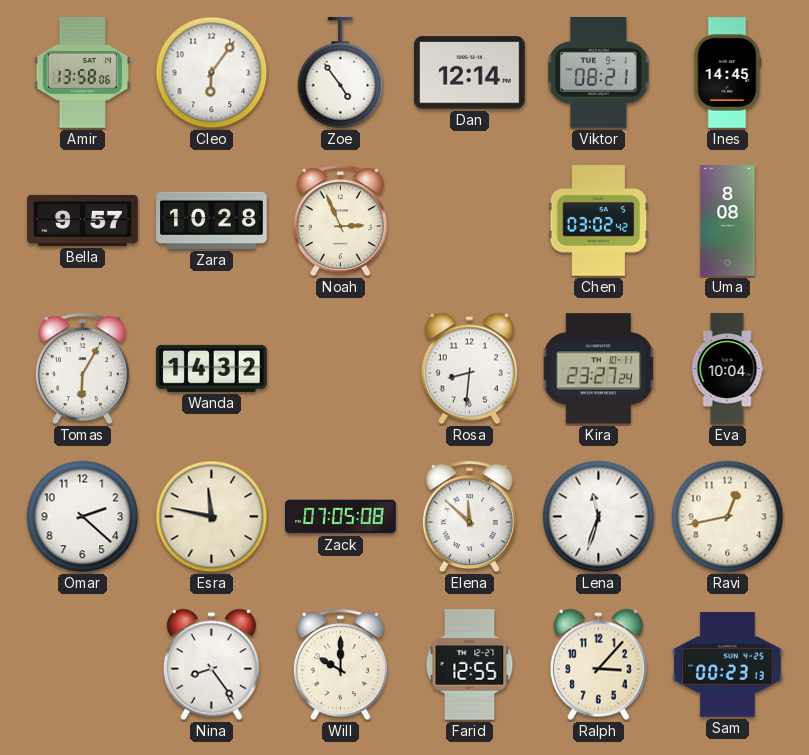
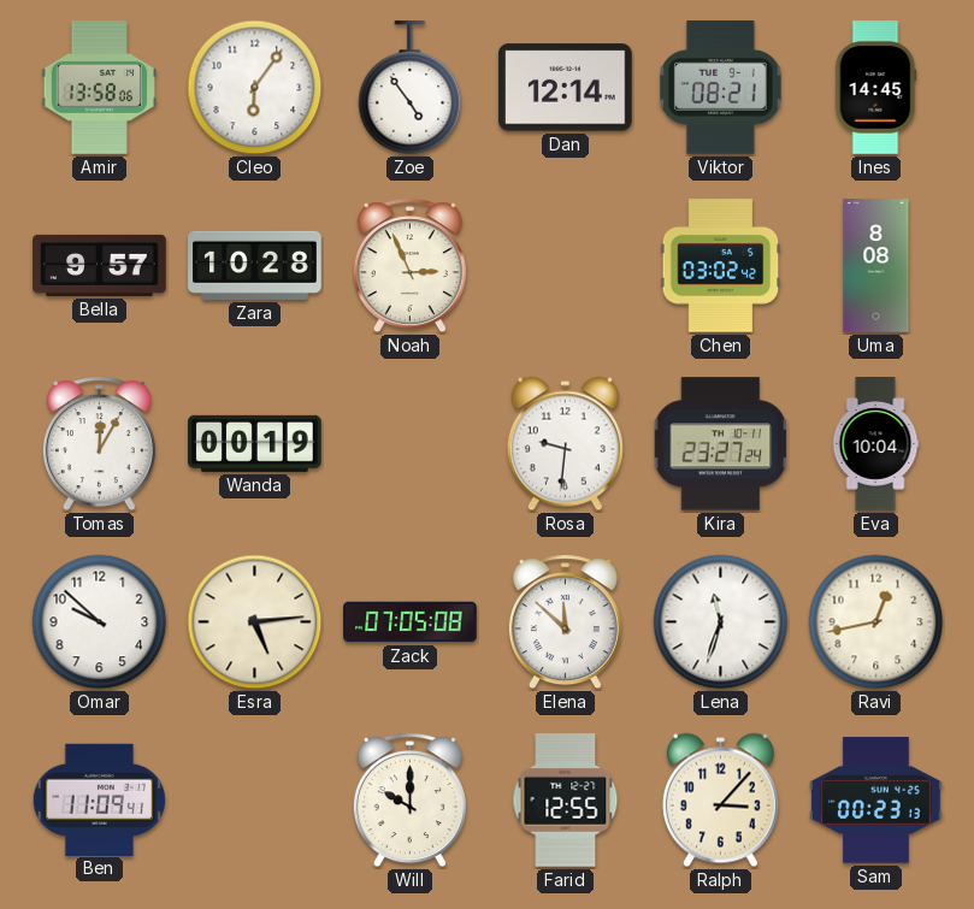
Tomas: 6:05 -> 12:05 (99, 444)
Wanda: 14:32 -> 00:19 (255, 443)
Rosa: 8:31 -> 9:31 (565, 444)
Omar: 2:22 -> 9:52 (100, 622)
Esra: 11:47 -> 5:14 (255, 622)
Ben: none -> 11:09 (99, 799)
Nina: 8:24 -> none (211, 665)
